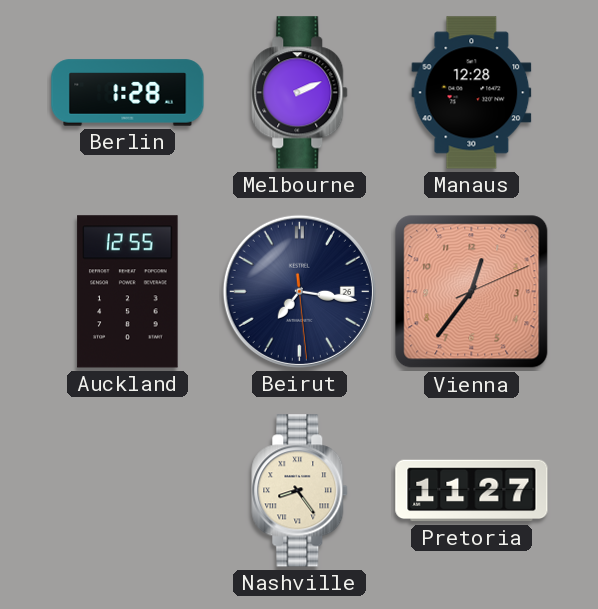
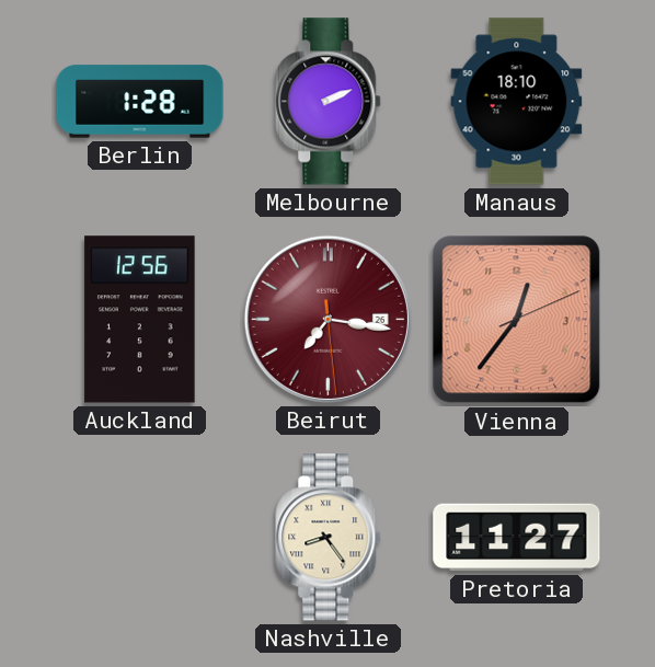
Manaus: 12:28 -> 18:10 (517, 102)
Auckland: 12:55 -> 12:56 (140, 320)
Beirut dial: navy -> burgundy (327, 319)
